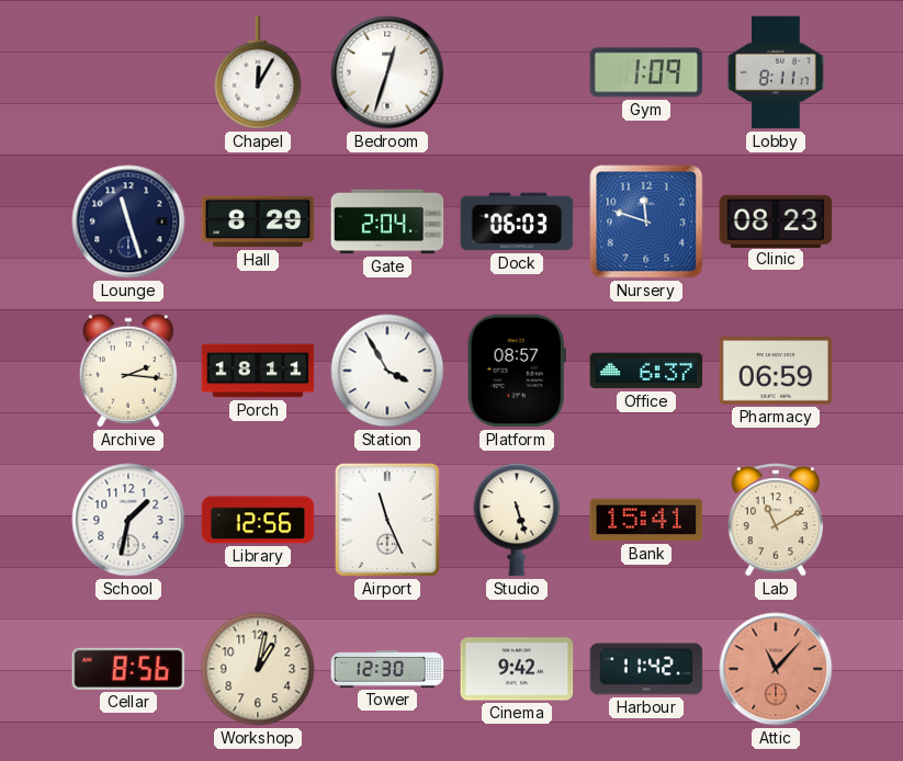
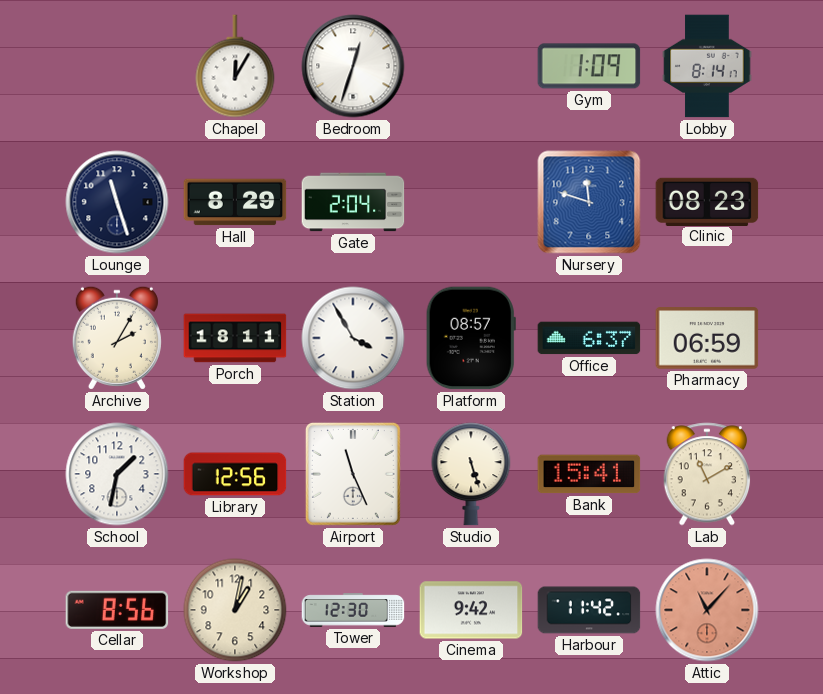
Lobby: 8:11 -> 8:14 (707, 66)
Dock: 06:03 -> none (517, 222)
Archive: 2:16 -> 2:05 (117, 338)
